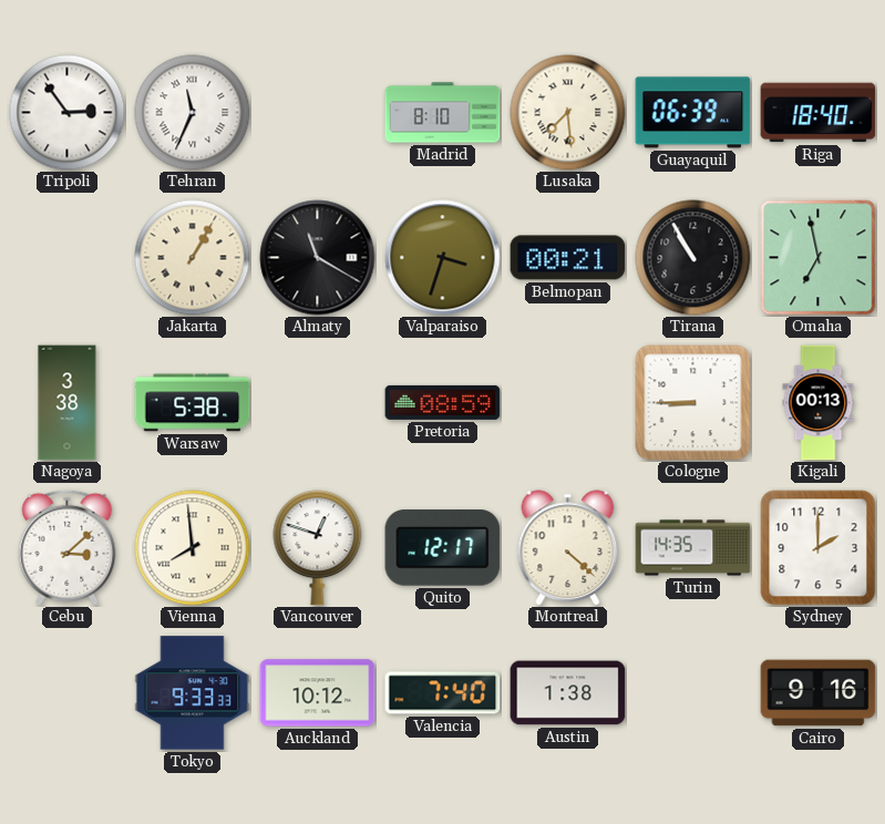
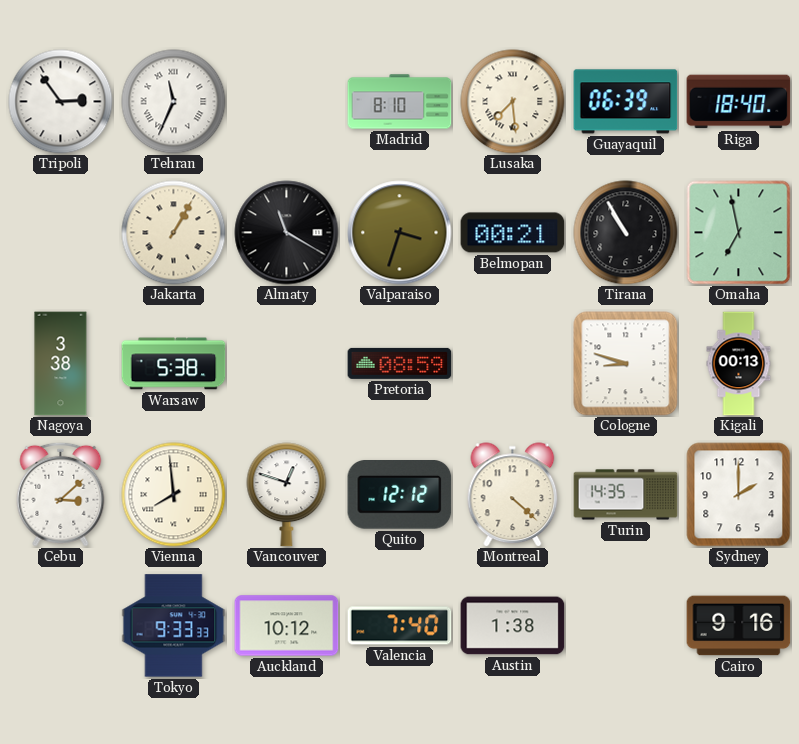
Cologne: 8:45 -> 8:48 (626, 364)
Quito: 12:17 -> 12:12 (400, 495)
